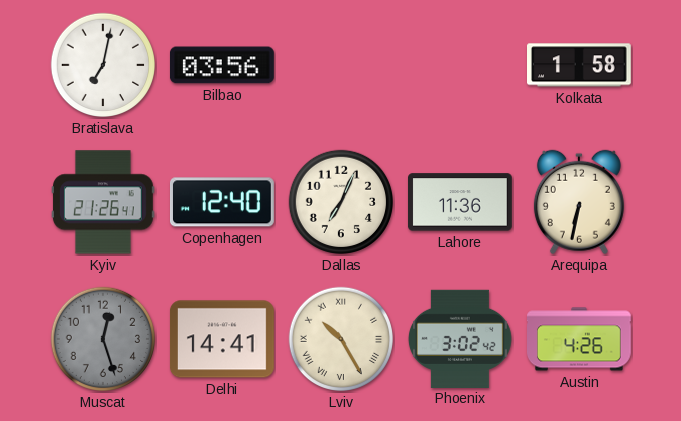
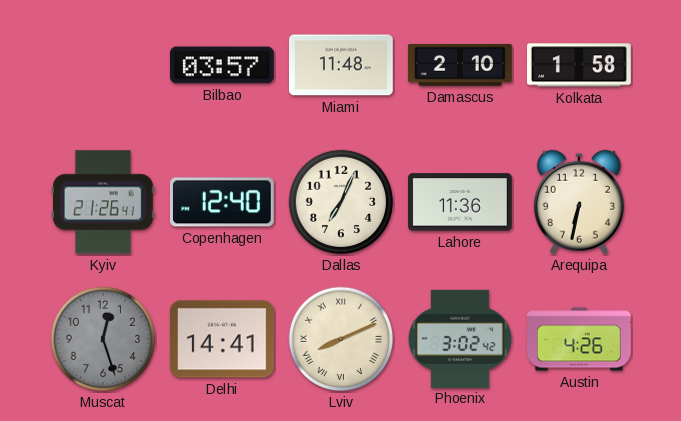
Bratislava: 7:02 -> none (103, 65)
Bilbao: 03:56 -> 03:57 (222, 65)
Miami: none -> 11:48 (342, 65)
Damascus: none -> 2:10 (460, 65)
Lviv: 10:25 -> 8:11 (341, 339)
